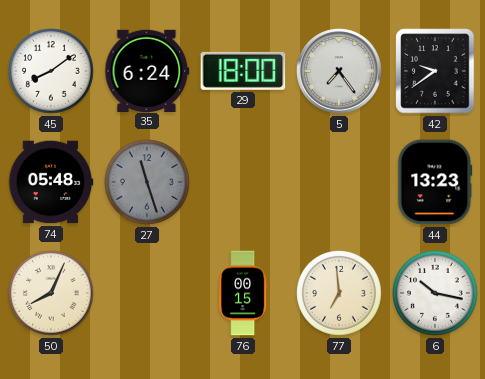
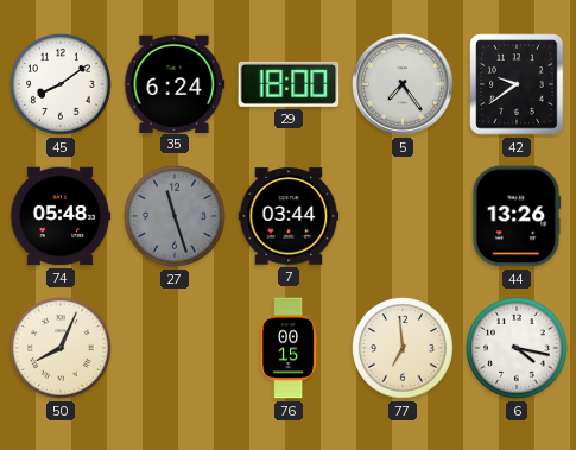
7: none -> 03:44 (289, 216)
44: 13:23 -> 13:26 (517, 216)
6: 10:17 -> 4:17 (518, 349)
